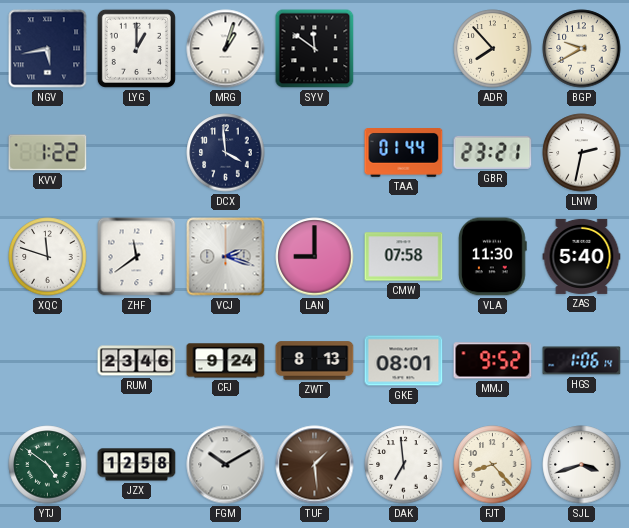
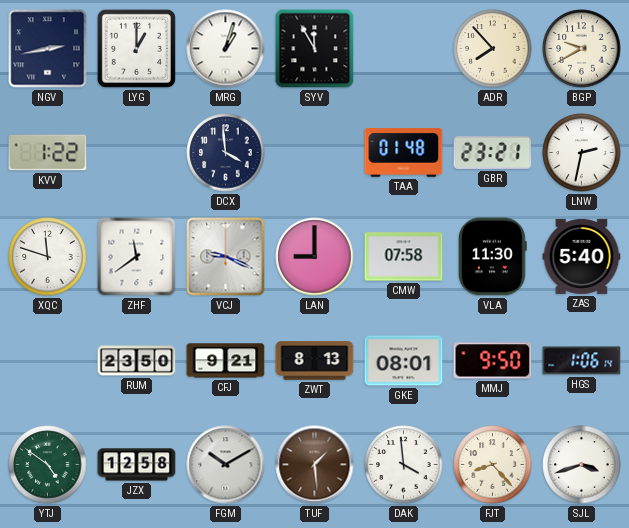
NGV: 5:43 -> 2:43 (48, 49)
SYV: 11:51 -> 11:55 (315, 49)
TAA: 01:44 -> 01:48 (404, 153)
VCJ: 2:18 -> 9:19 (226, 257)
RUM: 23:46 -> 23:50 (137, 361)
CFJ: 9:24 -> 9:21 (226, 361)
MMJ: 9:52 -> 9:50 (493, 361)
DAK: 6:59 -> 3:59 (404, 465)
